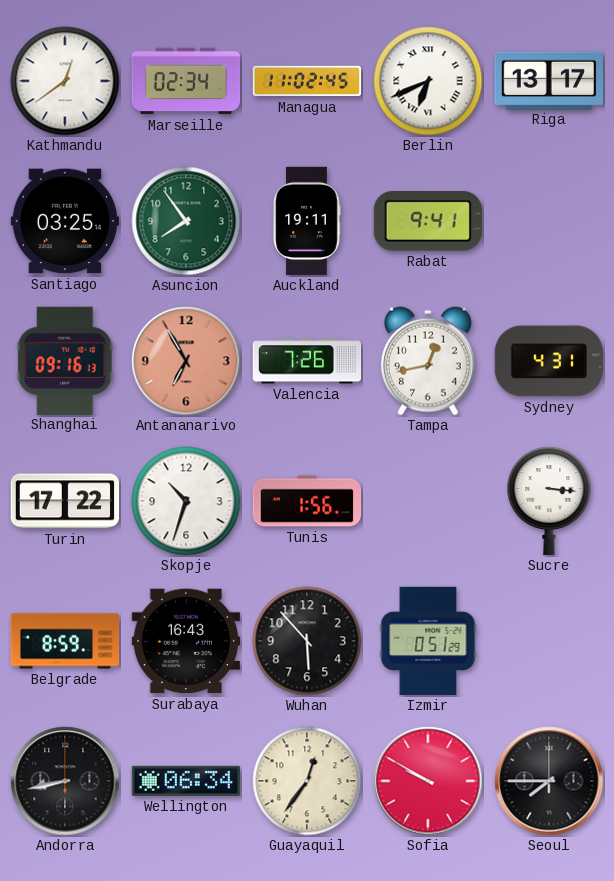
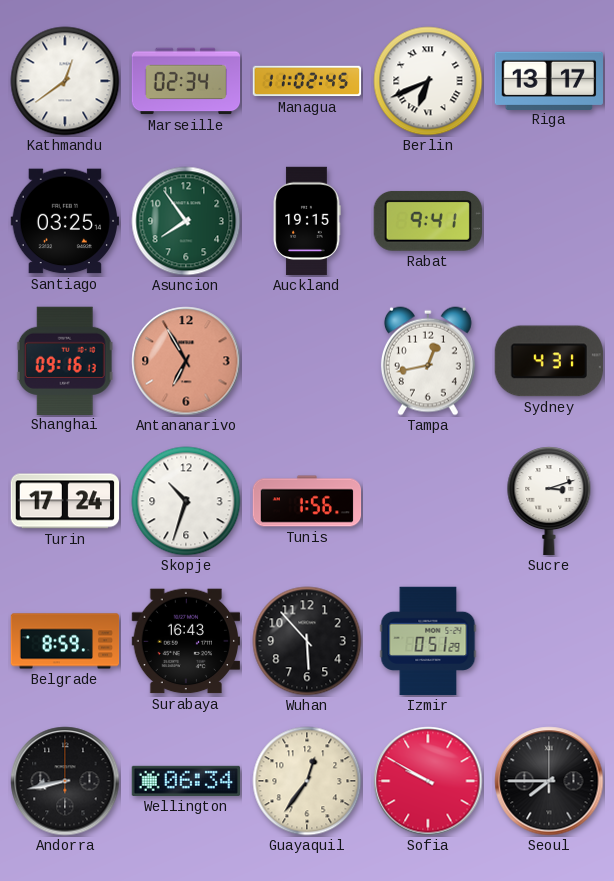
Auckland: 19:11 -> 19:15 (307, 221)
Valencia: 7:26 -> none (307, 361)
Turin: 17:22 -> 17:24 (65, 501)
Sucre: 3:16 -> 3:12 (549, 501)
